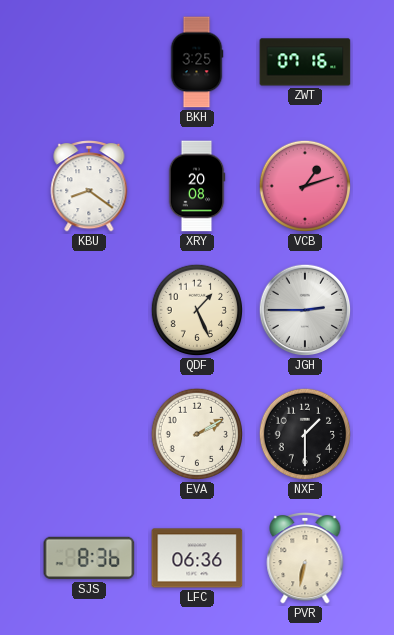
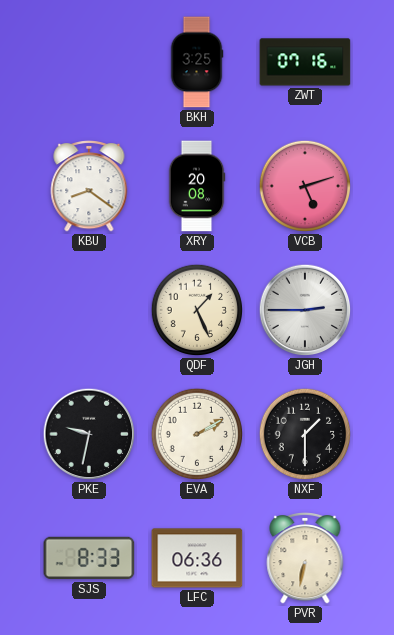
VCB: 1:12 -> 5:12 (305, 186)
PKE: none -> 9:32 (89, 434)
SJS: 8:36 -> 8:33 (89, 558)
